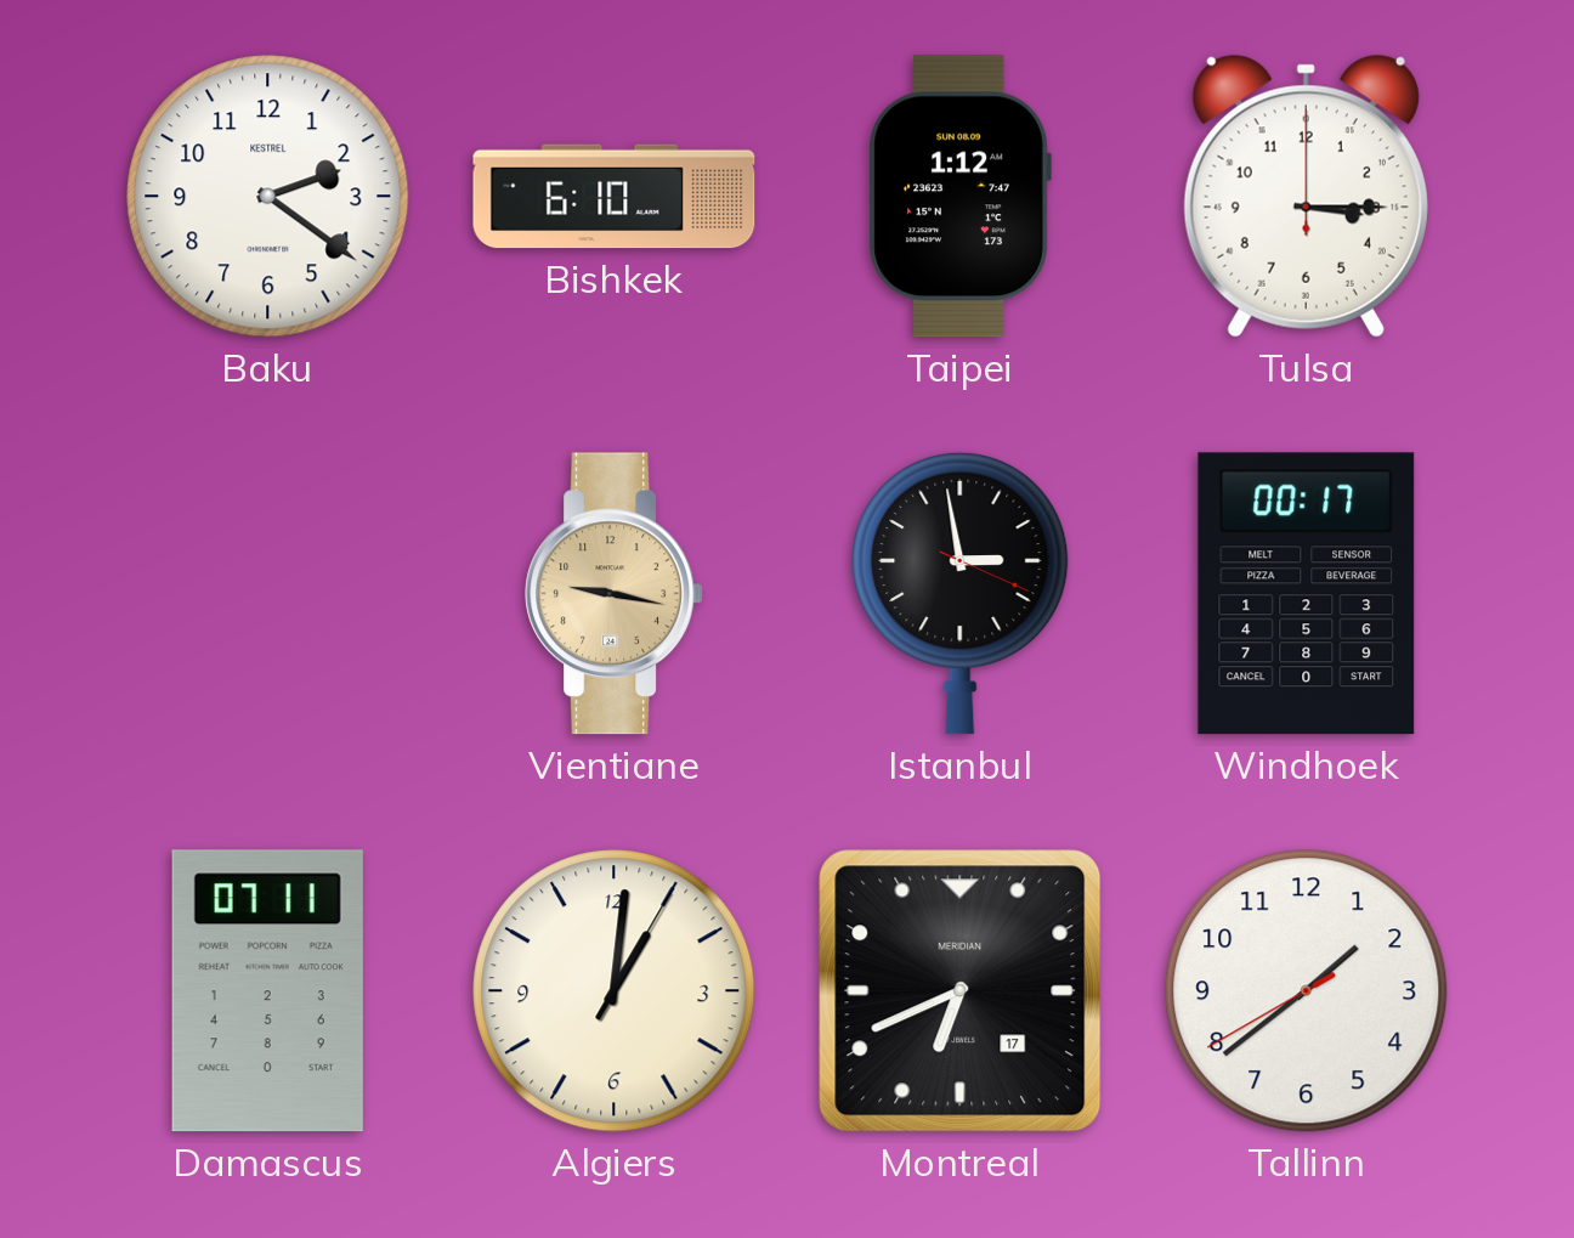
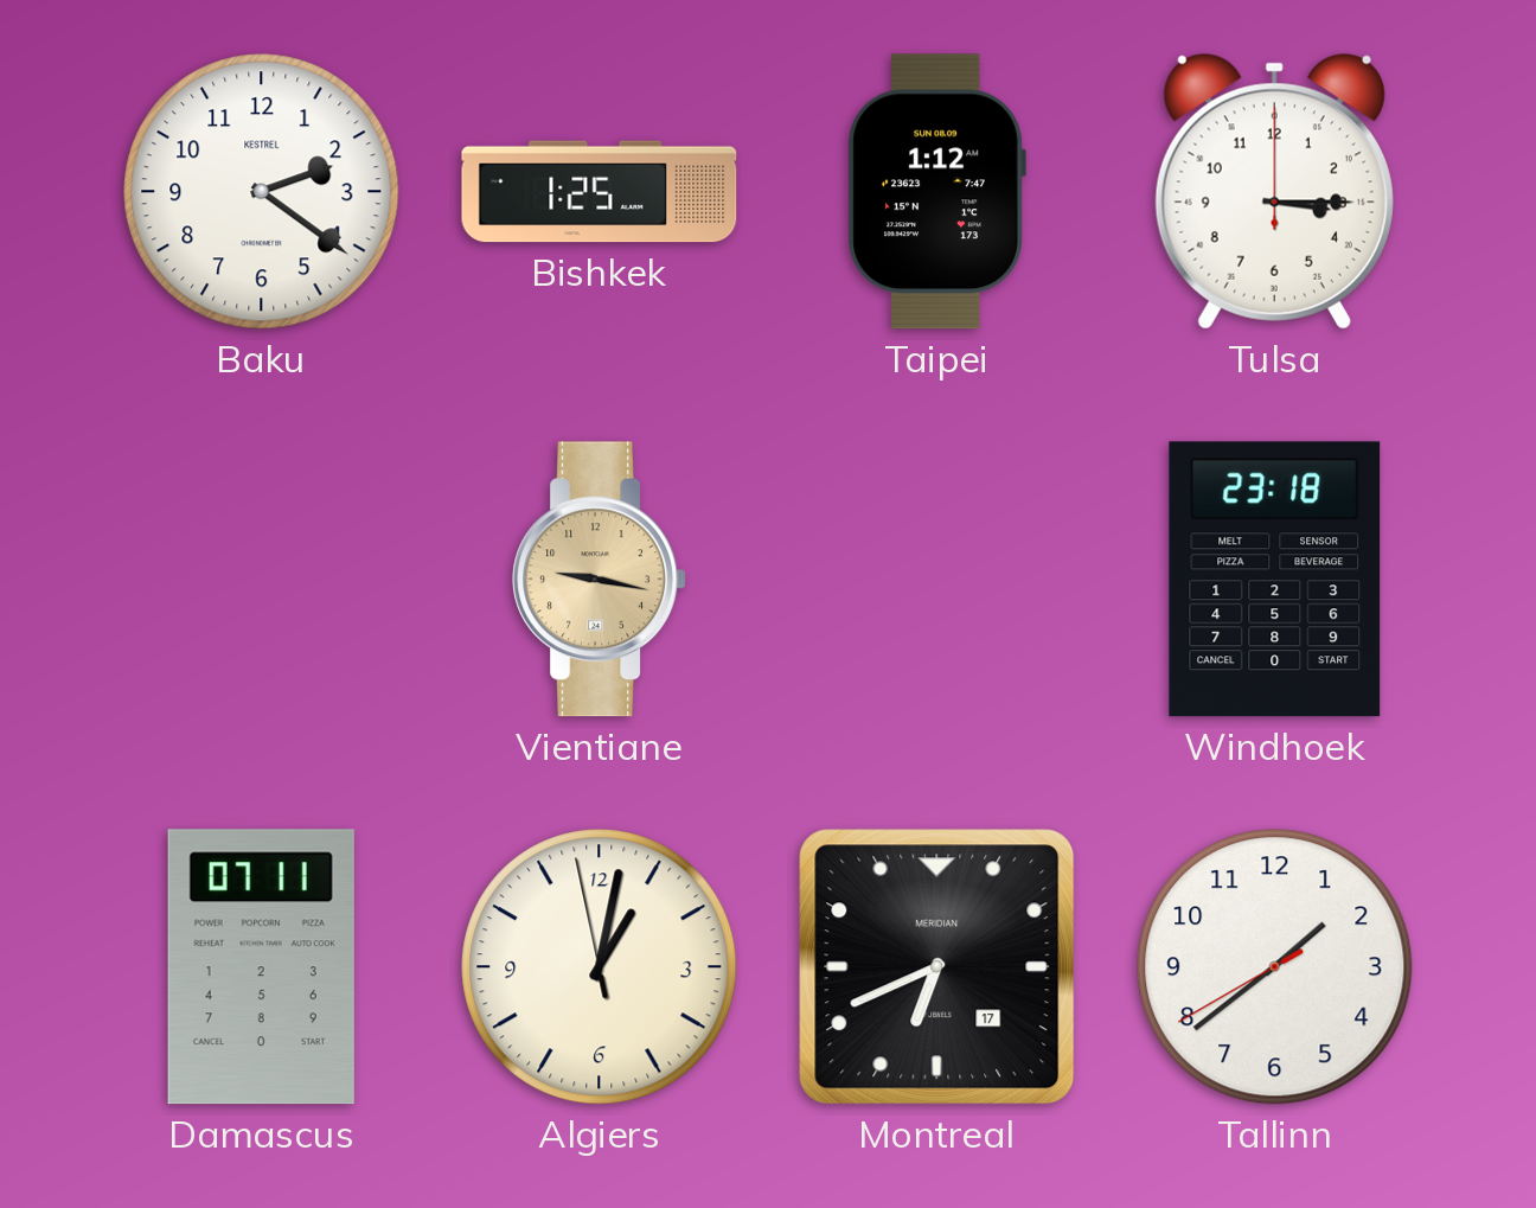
Bishkek: 6:10 -> 1:25 (600, 192)
Istanbul: 2:58 -> none (961, 593)
Windhoek: 00:17 -> 23:18 (1275, 580)
Algiers: 1:01:05 -> 1:01:58 (600, 967)
